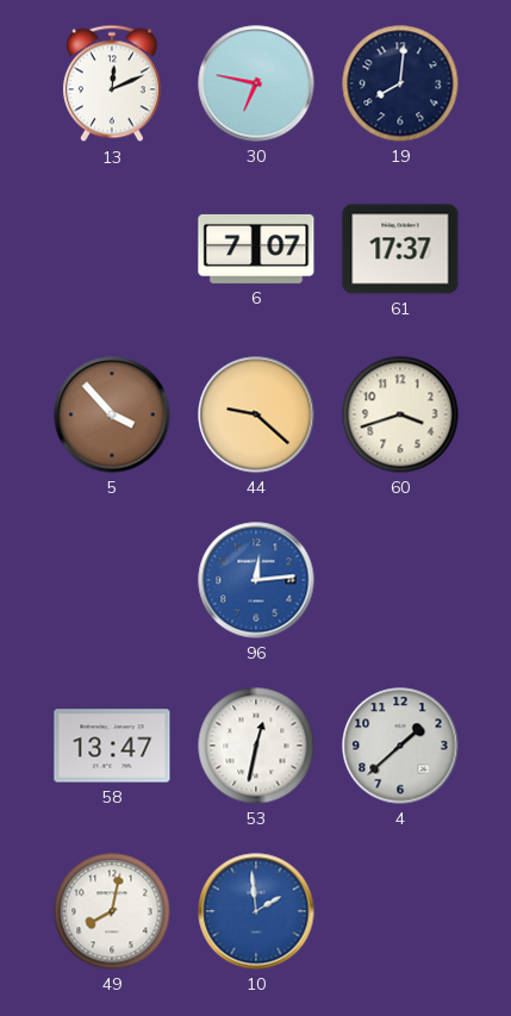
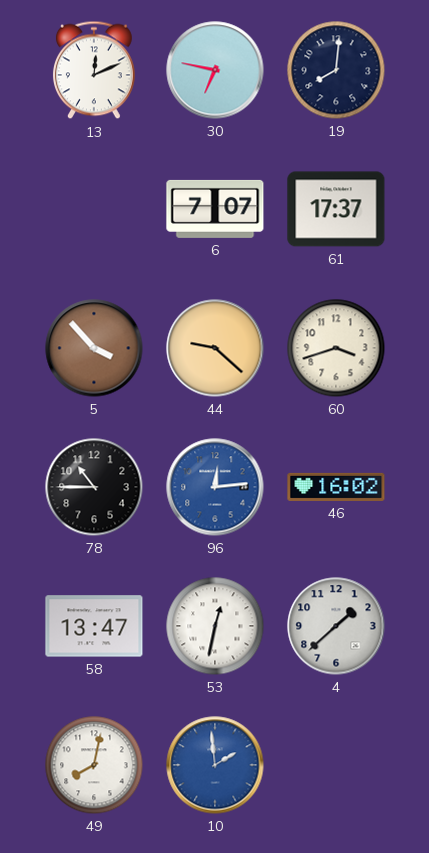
78: none -> 10:45 (94, 487)
46: none -> 16:02 (336, 487)
